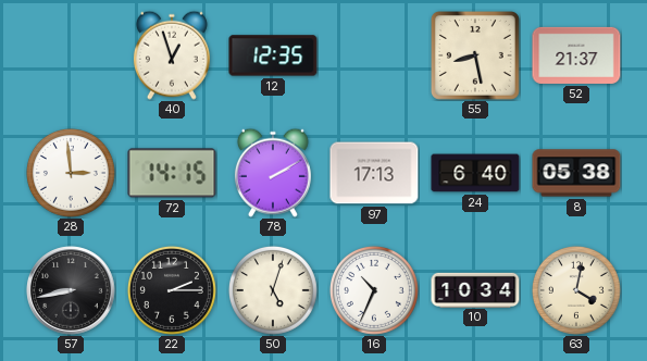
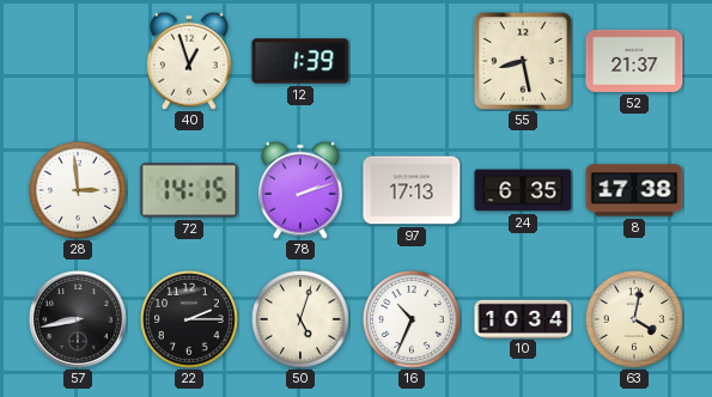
12: 12:35 -> 1:39 (300, 61)
78: 2:10 -> 2:12 (300, 190)
24: 6:40 -> 6:35 (523, 190)
8: 05:38 -> 17:38 (634, 190)
